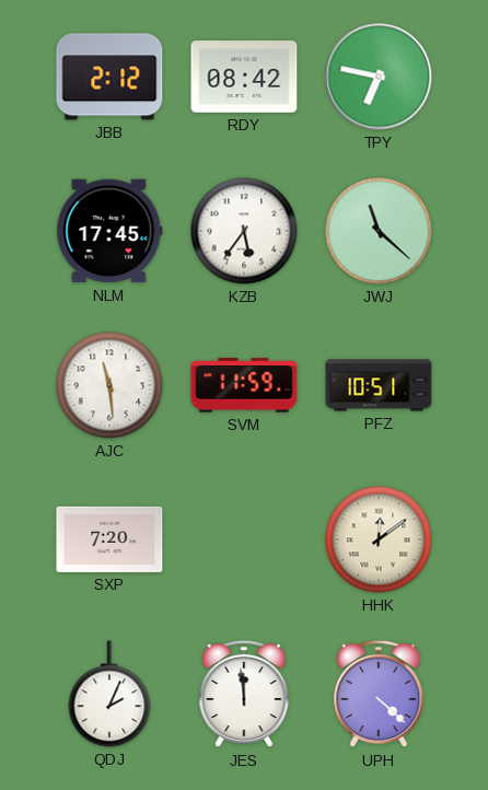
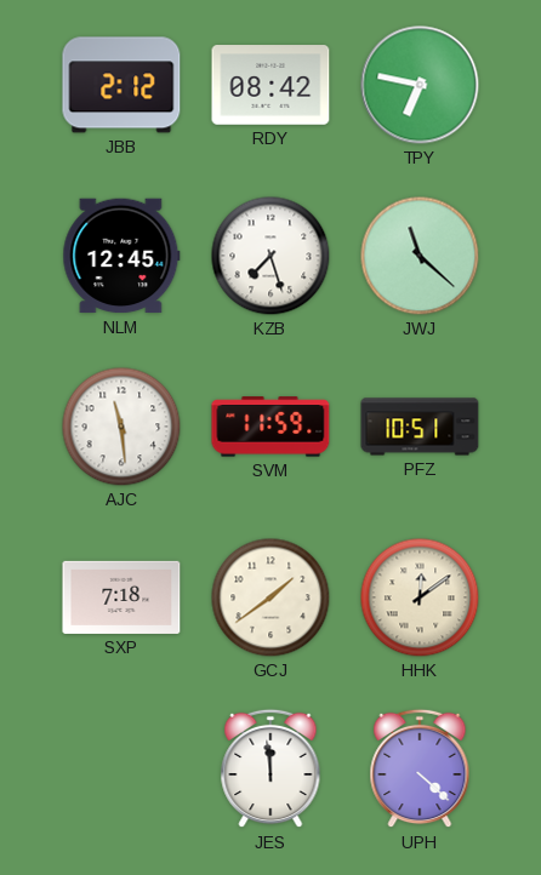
NLM: 17:45 -> 12:45 (121, 256)
KZB: 5:36 -> 7:27 (270, 256)
SXP: 7:20 -> 7:18 (121, 597)
GCJ: none -> 1:39 (270, 597)
QDJ: 2:04 -> none (109, 694)
